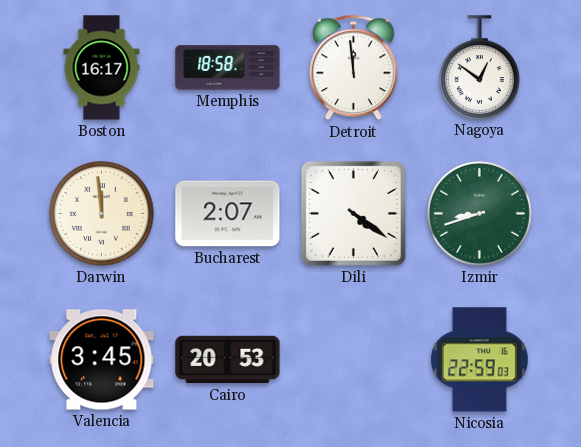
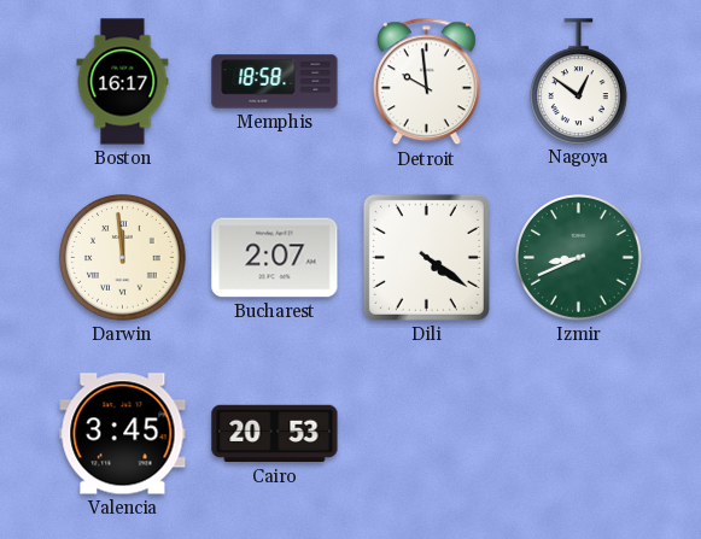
Detroit: 11:59 -> 9:59 (426, 82)
Izmir: 8:42 -> 8:41 (579, 258)
Nicosia: 22:59 -> none (479, 360)
